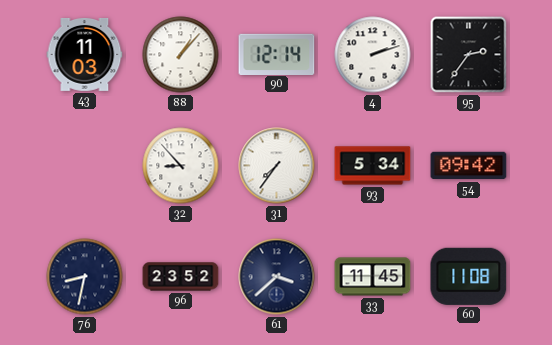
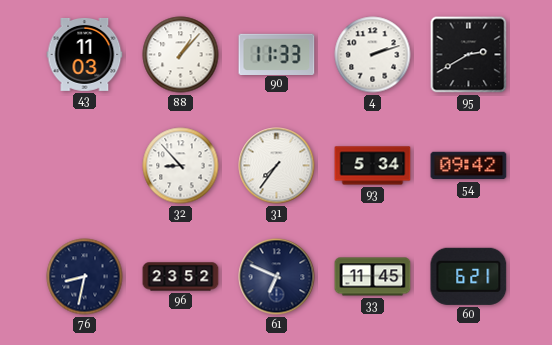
90: 12:14 -> 11:33 (277, 54)
95: 2:36 -> 2:40 (469, 55)
61: 3:38 -> 6:49 (277, 277)
60: 11:08 -> 6:21 (469, 276)
